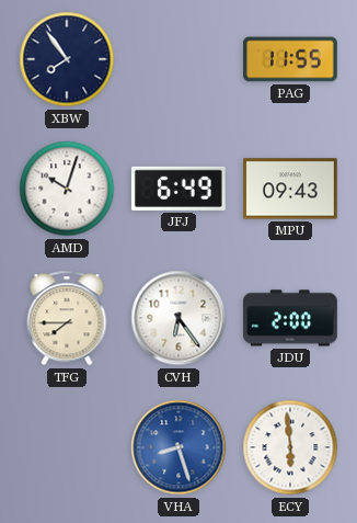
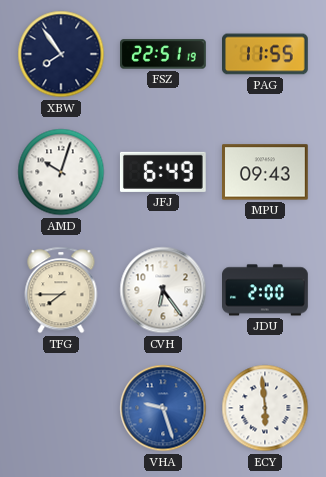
FSZ: none -> 22:51 (164, 54)
VHA: 8:27 -> 9:27 (163, 408)
